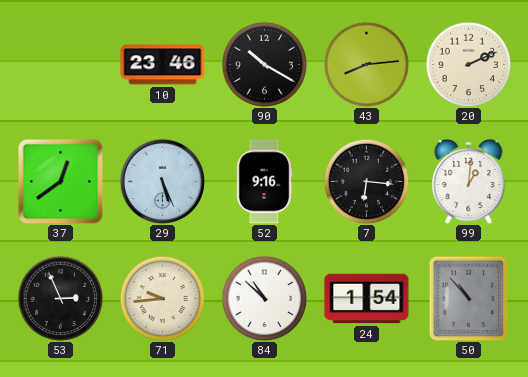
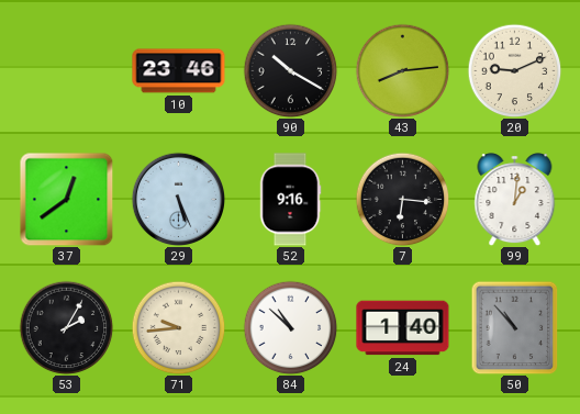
20: 2:11 -> 9:11 (514, 70)
53: 2:56 -> 2:05 (66, 327)
24: 1:54 -> 1:40 (403, 328)
